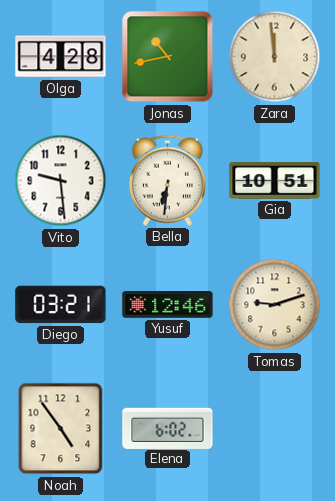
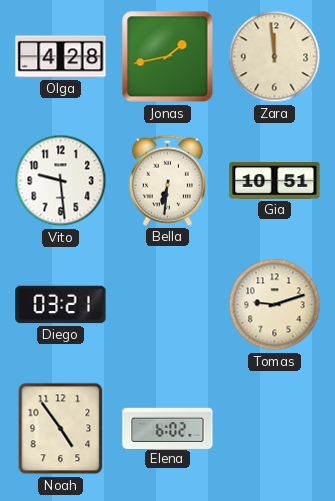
Jonas: 10:43 -> 1:43 (168, 57)
Yusuf: 12:46 -> none (168, 305)
